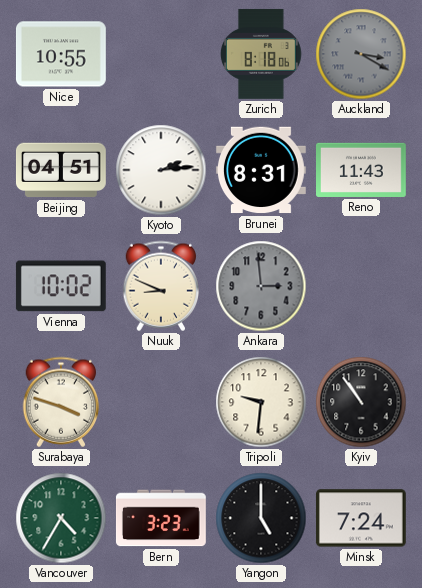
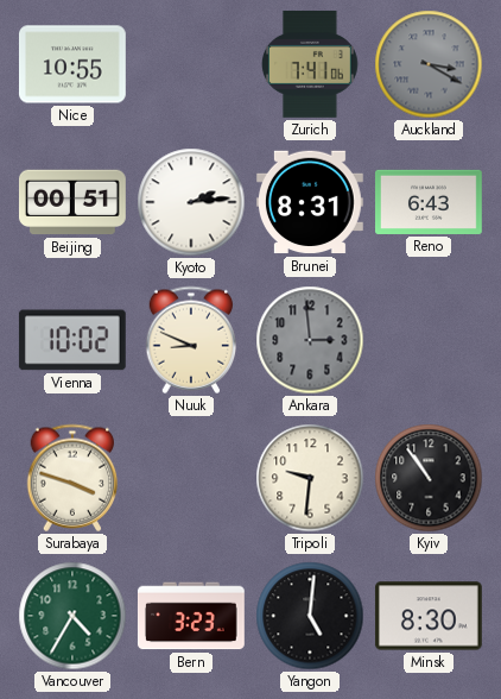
Zurich: 8:18 -> 7:41 (310, 64)
Beijing: 04:51 -> 00:51 (72, 202)
Reno: 11:43 -> 6:43 (430, 202)
Yangon: 5:00 -> 5:01 (310, 616)
Minsk: 7:24 -> 8:30 (429, 616)
